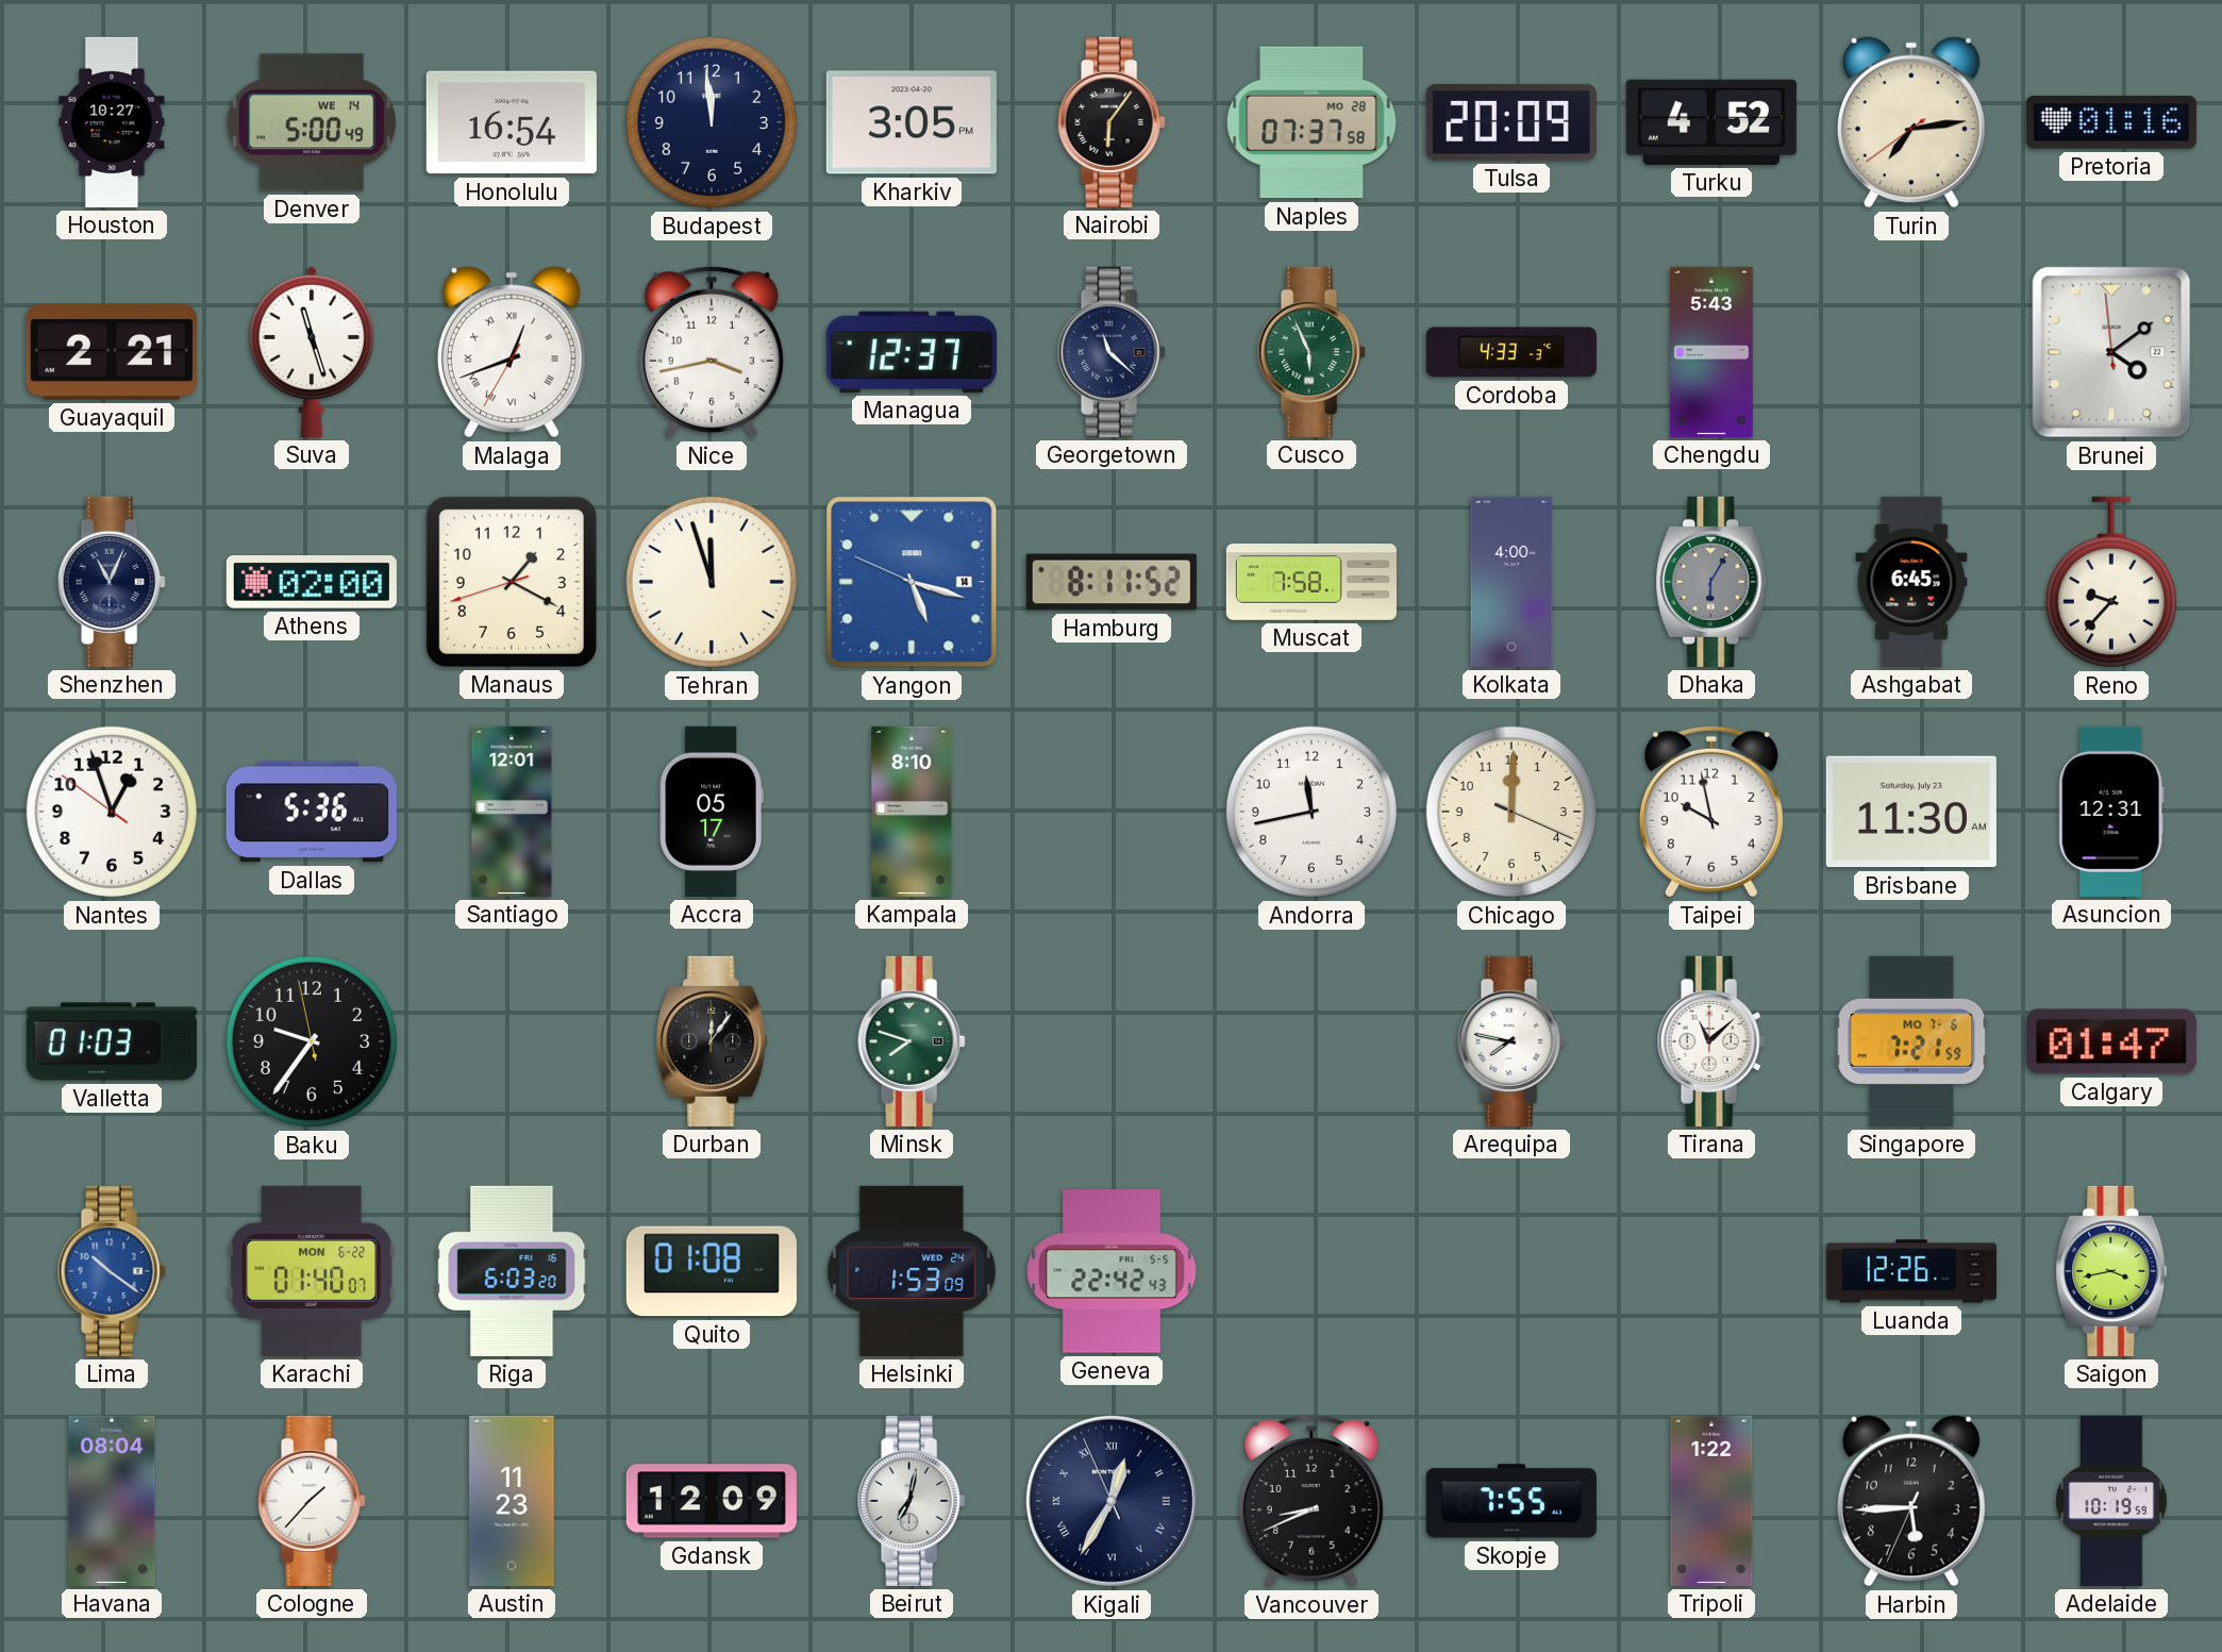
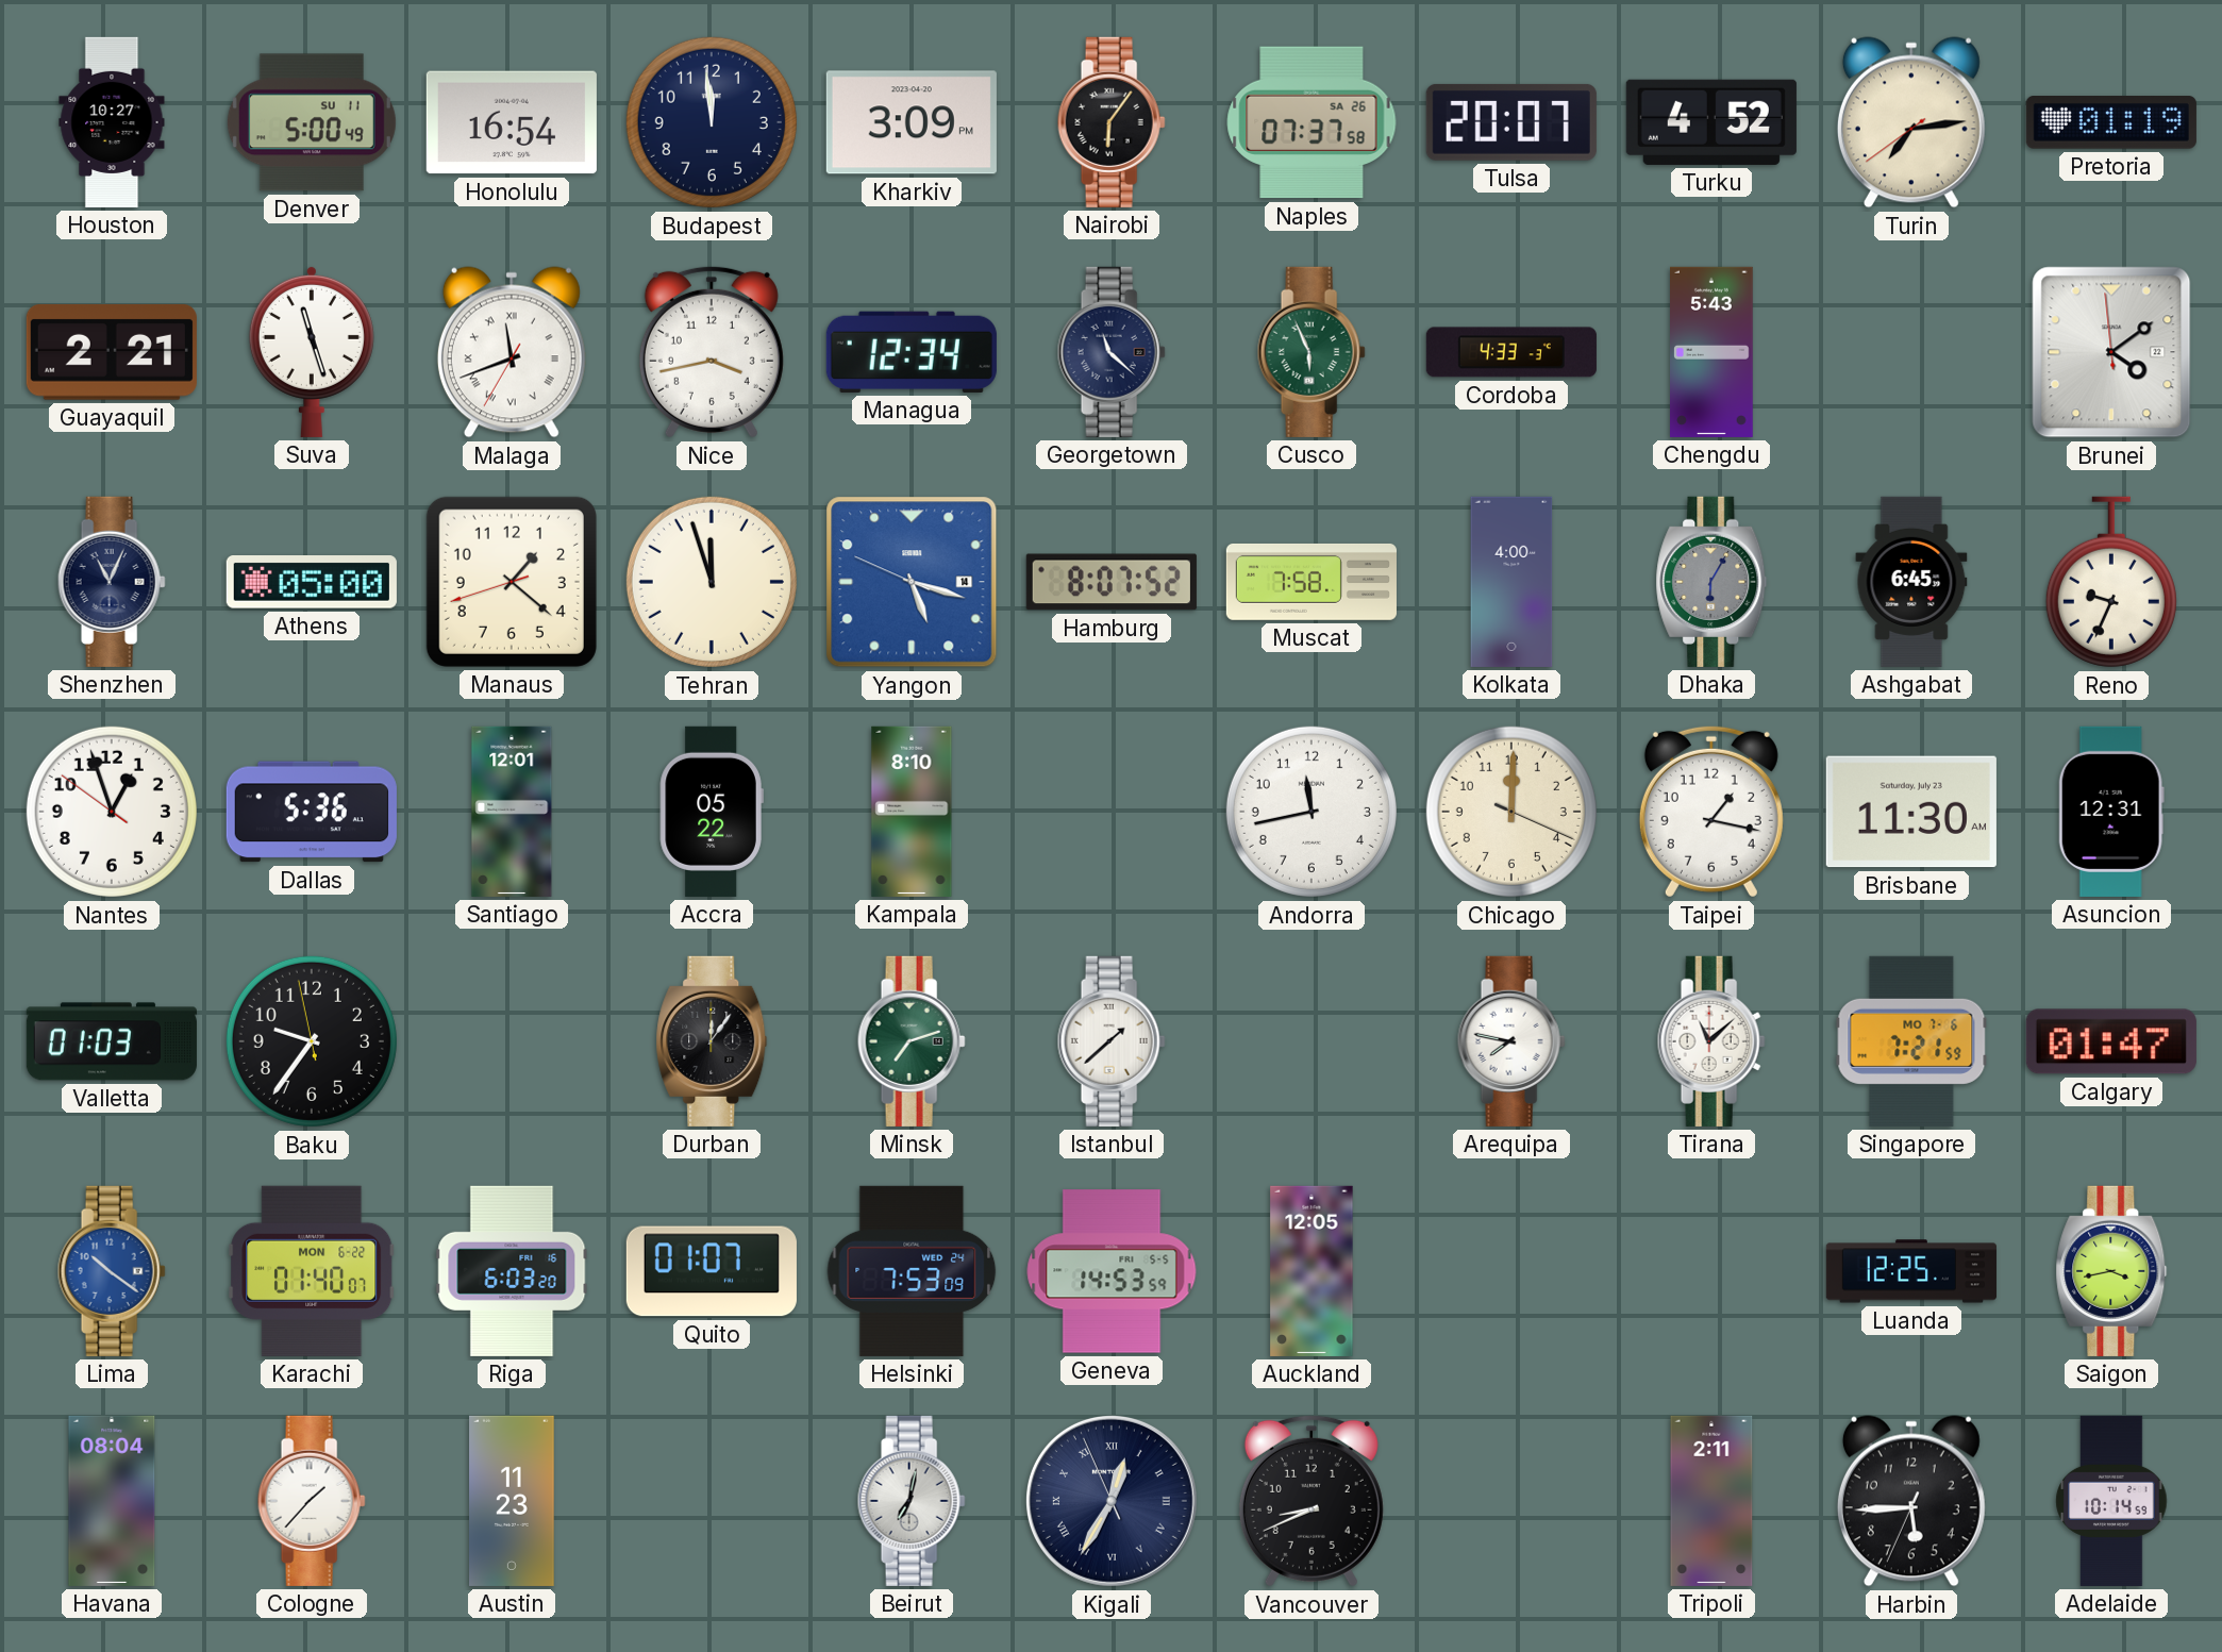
Denver date: WE 14 -> SU 11 (312, 122)
Kharkiv: 3:05 -> 3:09 (912, 122)
Naples date: MO 28 -> SA 26 (1312, 122)
Tulsa: 20:09 -> 20:07 (1511, 122)
Pretoria: 01:16 -> 01:19 (2111, 123)
Malaga: 12:41 -> 11:41 (512, 352)
Managua: 12:37 -> 12:34 (912, 352)
Athens: 02:00 -> 05:00 (312, 583)
Manaus: 1:19 -> 1:21 (512, 582)
Hamburg: 8:11 -> 8:07 (1112, 582)
Reno: 9:37 -> 9:34 (2111, 582)
Accra: 05:17 -> 05:22 (712, 812)
Taipei: 9:58 -> 1:17 (1711, 812)
Minsk: 7:48 -> 7:12 (912, 1041)
Istanbul: none -> 1:38 (1112, 1041)
Quito: 01:08 -> 01:07 (712, 1271)
Helsinki: 1:53 -> 7:53 (912, 1271)
Geneva: 22:42 -> 14:53 (1112, 1271)
Auckland: none -> 12:05 (1312, 1271)
Luanda: 12:26 -> 12:25 (1911, 1271)
Gdansk: 12:09 -> none (712, 1501)
Skopje: 7:55 -> none (1511, 1501)
Tripoli: 1:22 -> 2:11 (1711, 1501)
Adelaide: 10:19 -> 10:14 (2111, 1501)
